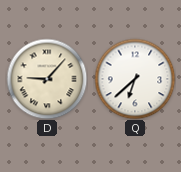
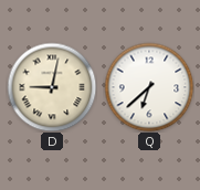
D: 9:07 -> 9:02 (52, 87)
